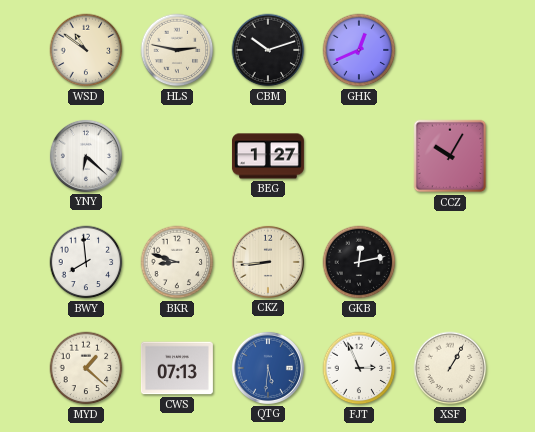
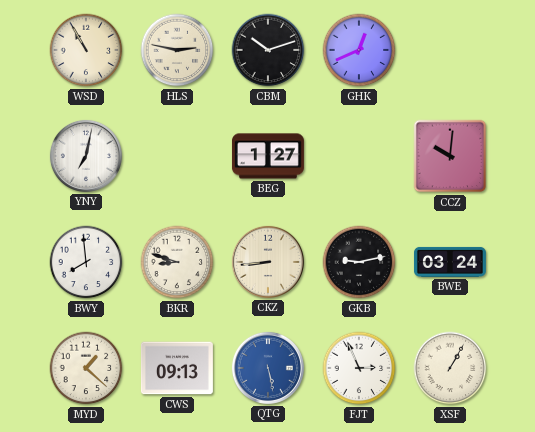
WSD: 10:51 -> 10:55 (86, 50)
YNY: 6:22 -> 7:02 (86, 156)
CCZ: 10:05 -> 10:01 (450, 156)
GKB: 12:13 -> 9:13 (359, 262)
BWE: none -> 03:24 (450, 262)
CWS: 07:13 -> 09:13 (177, 368)
QTG: 5:31 -> 5:28 (268, 368)
